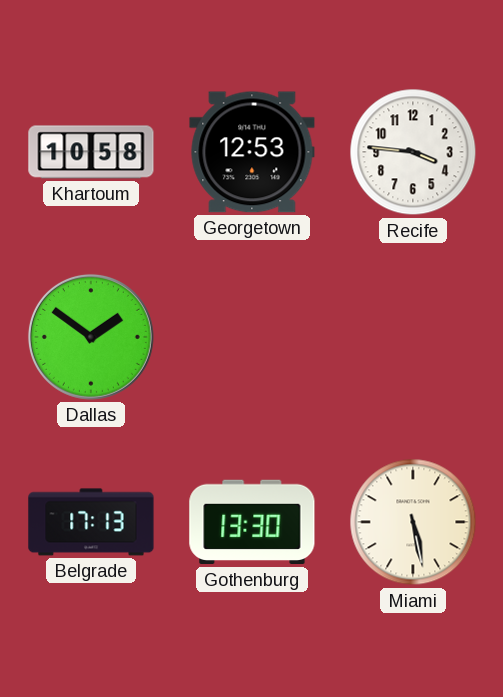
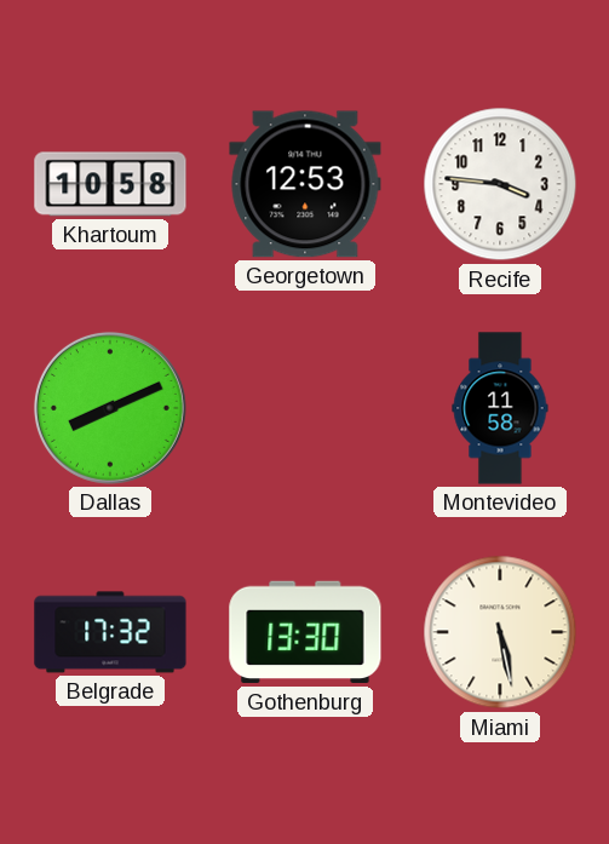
Dallas: 1:51 -> 8:11 (110, 408)
Montevideo: none -> 11:58 (500, 408)
Belgrade: 17:13 -> 17:32 (110, 632)
